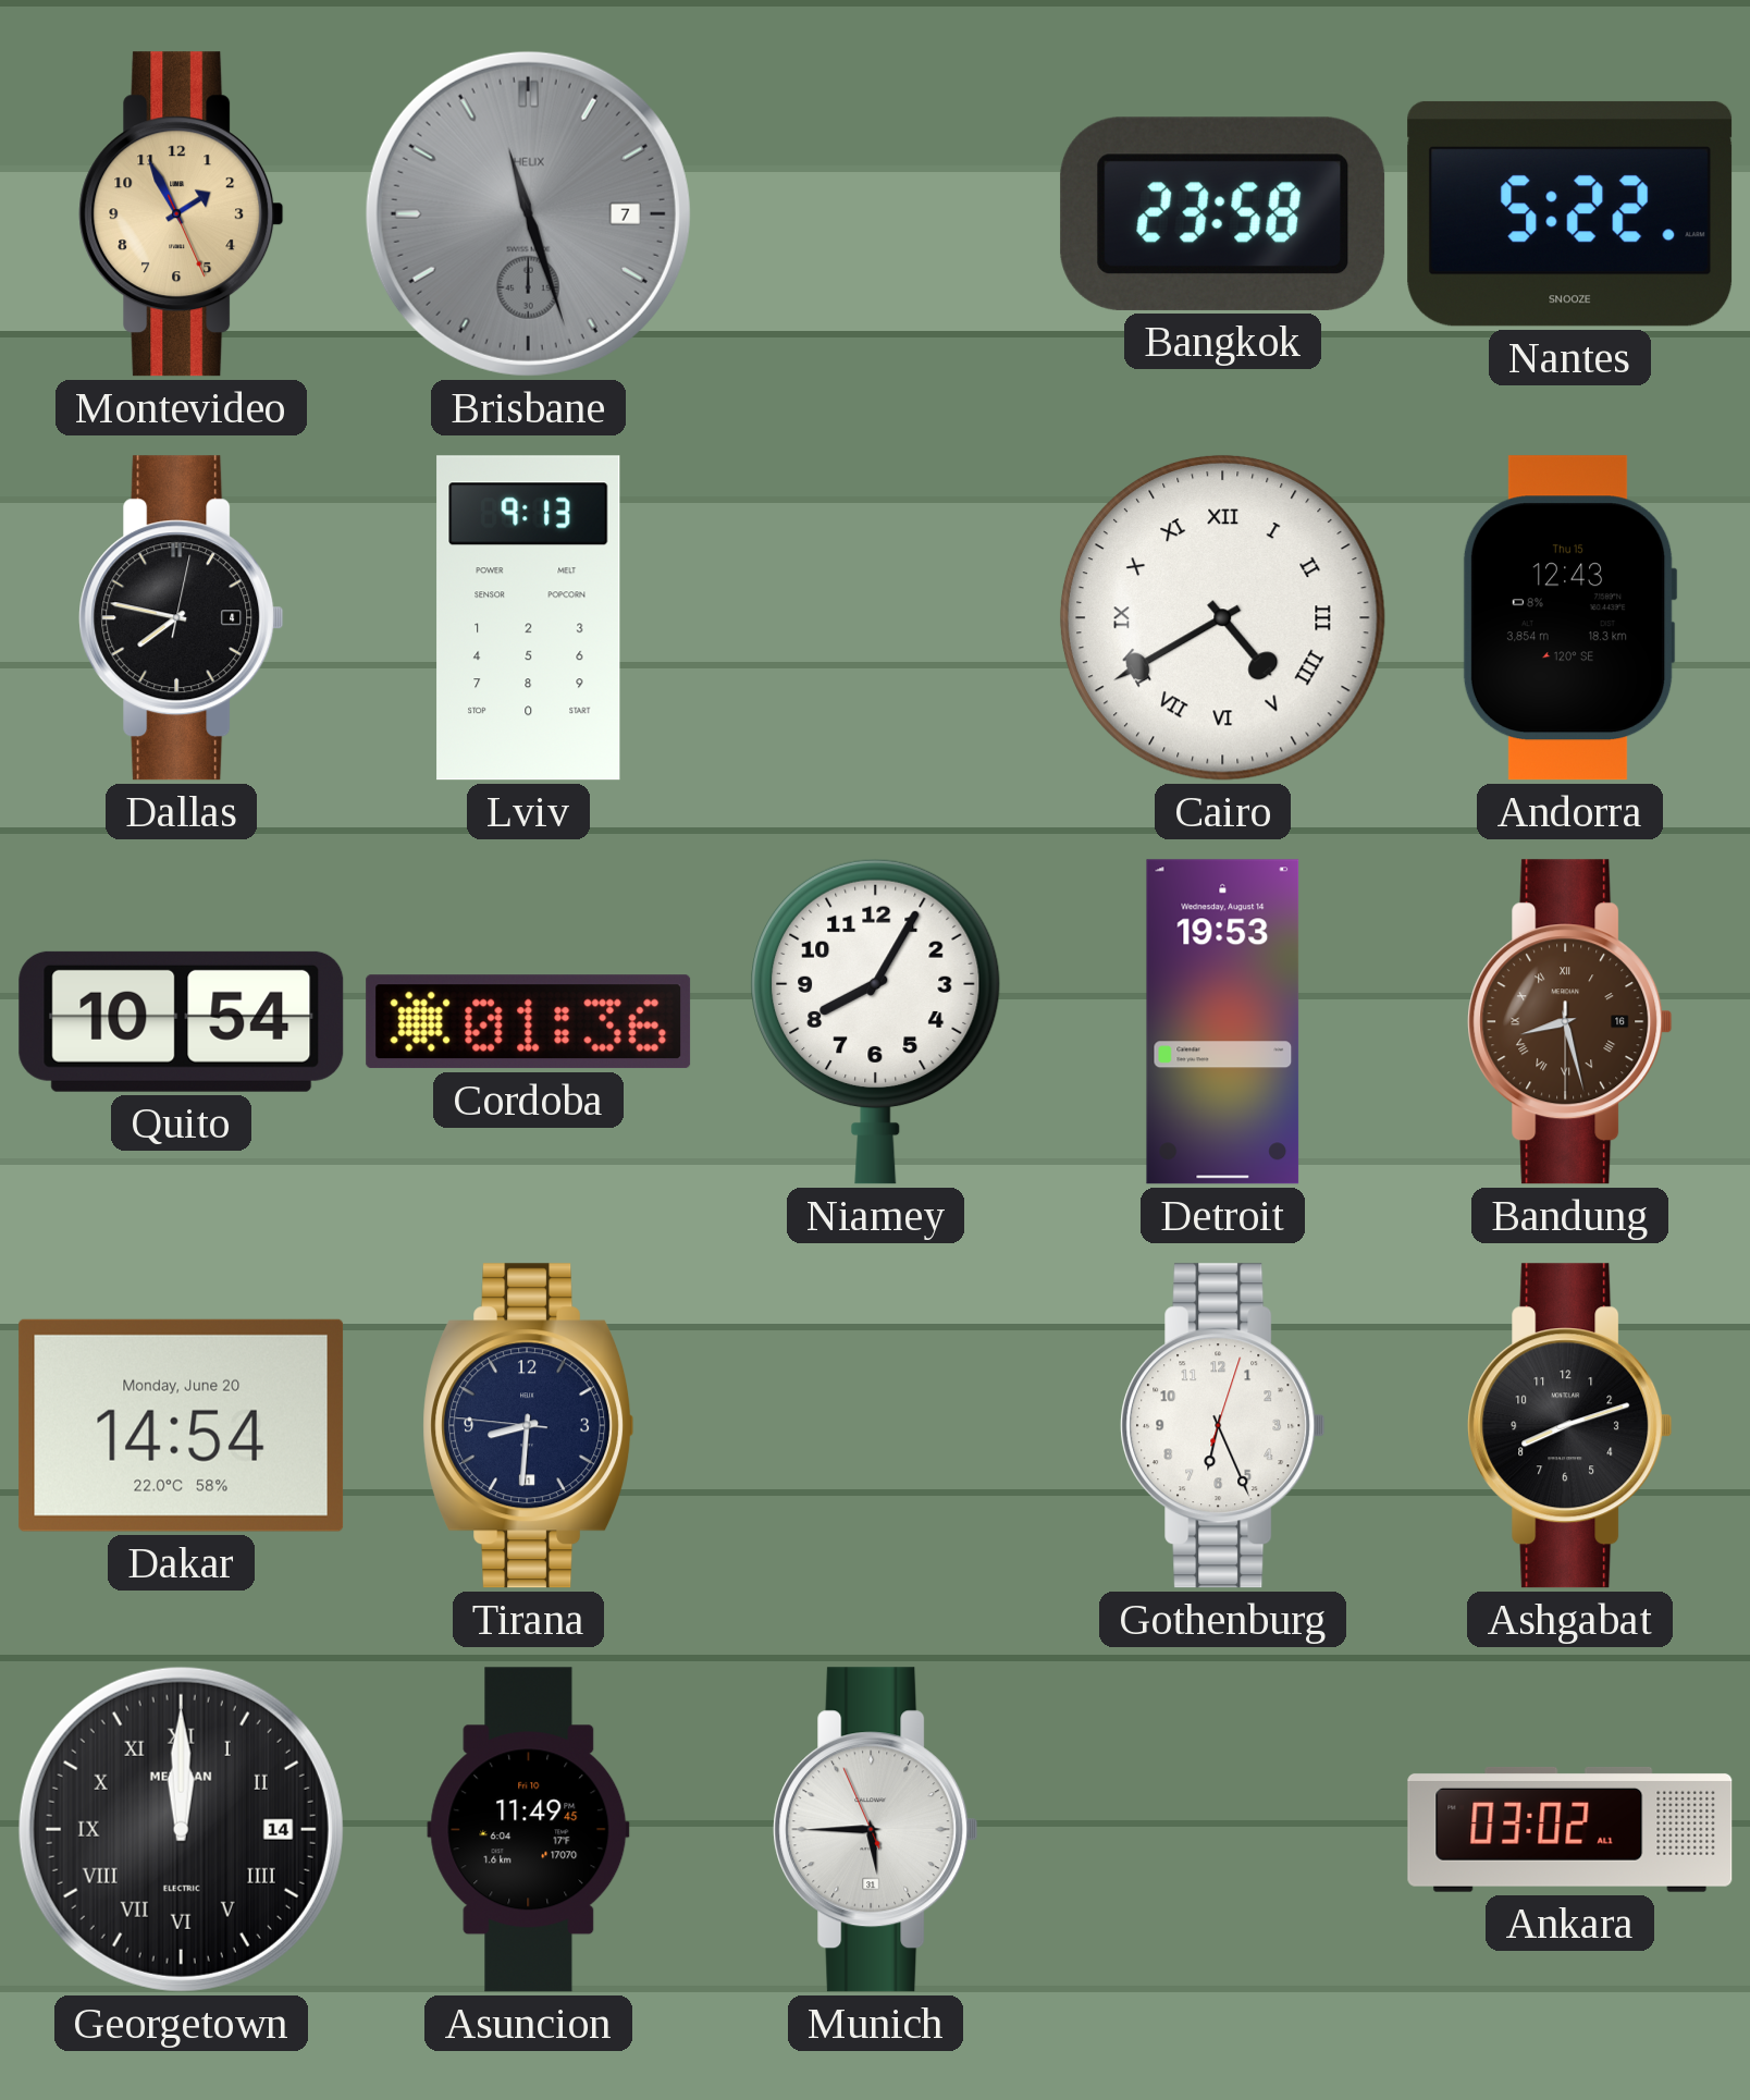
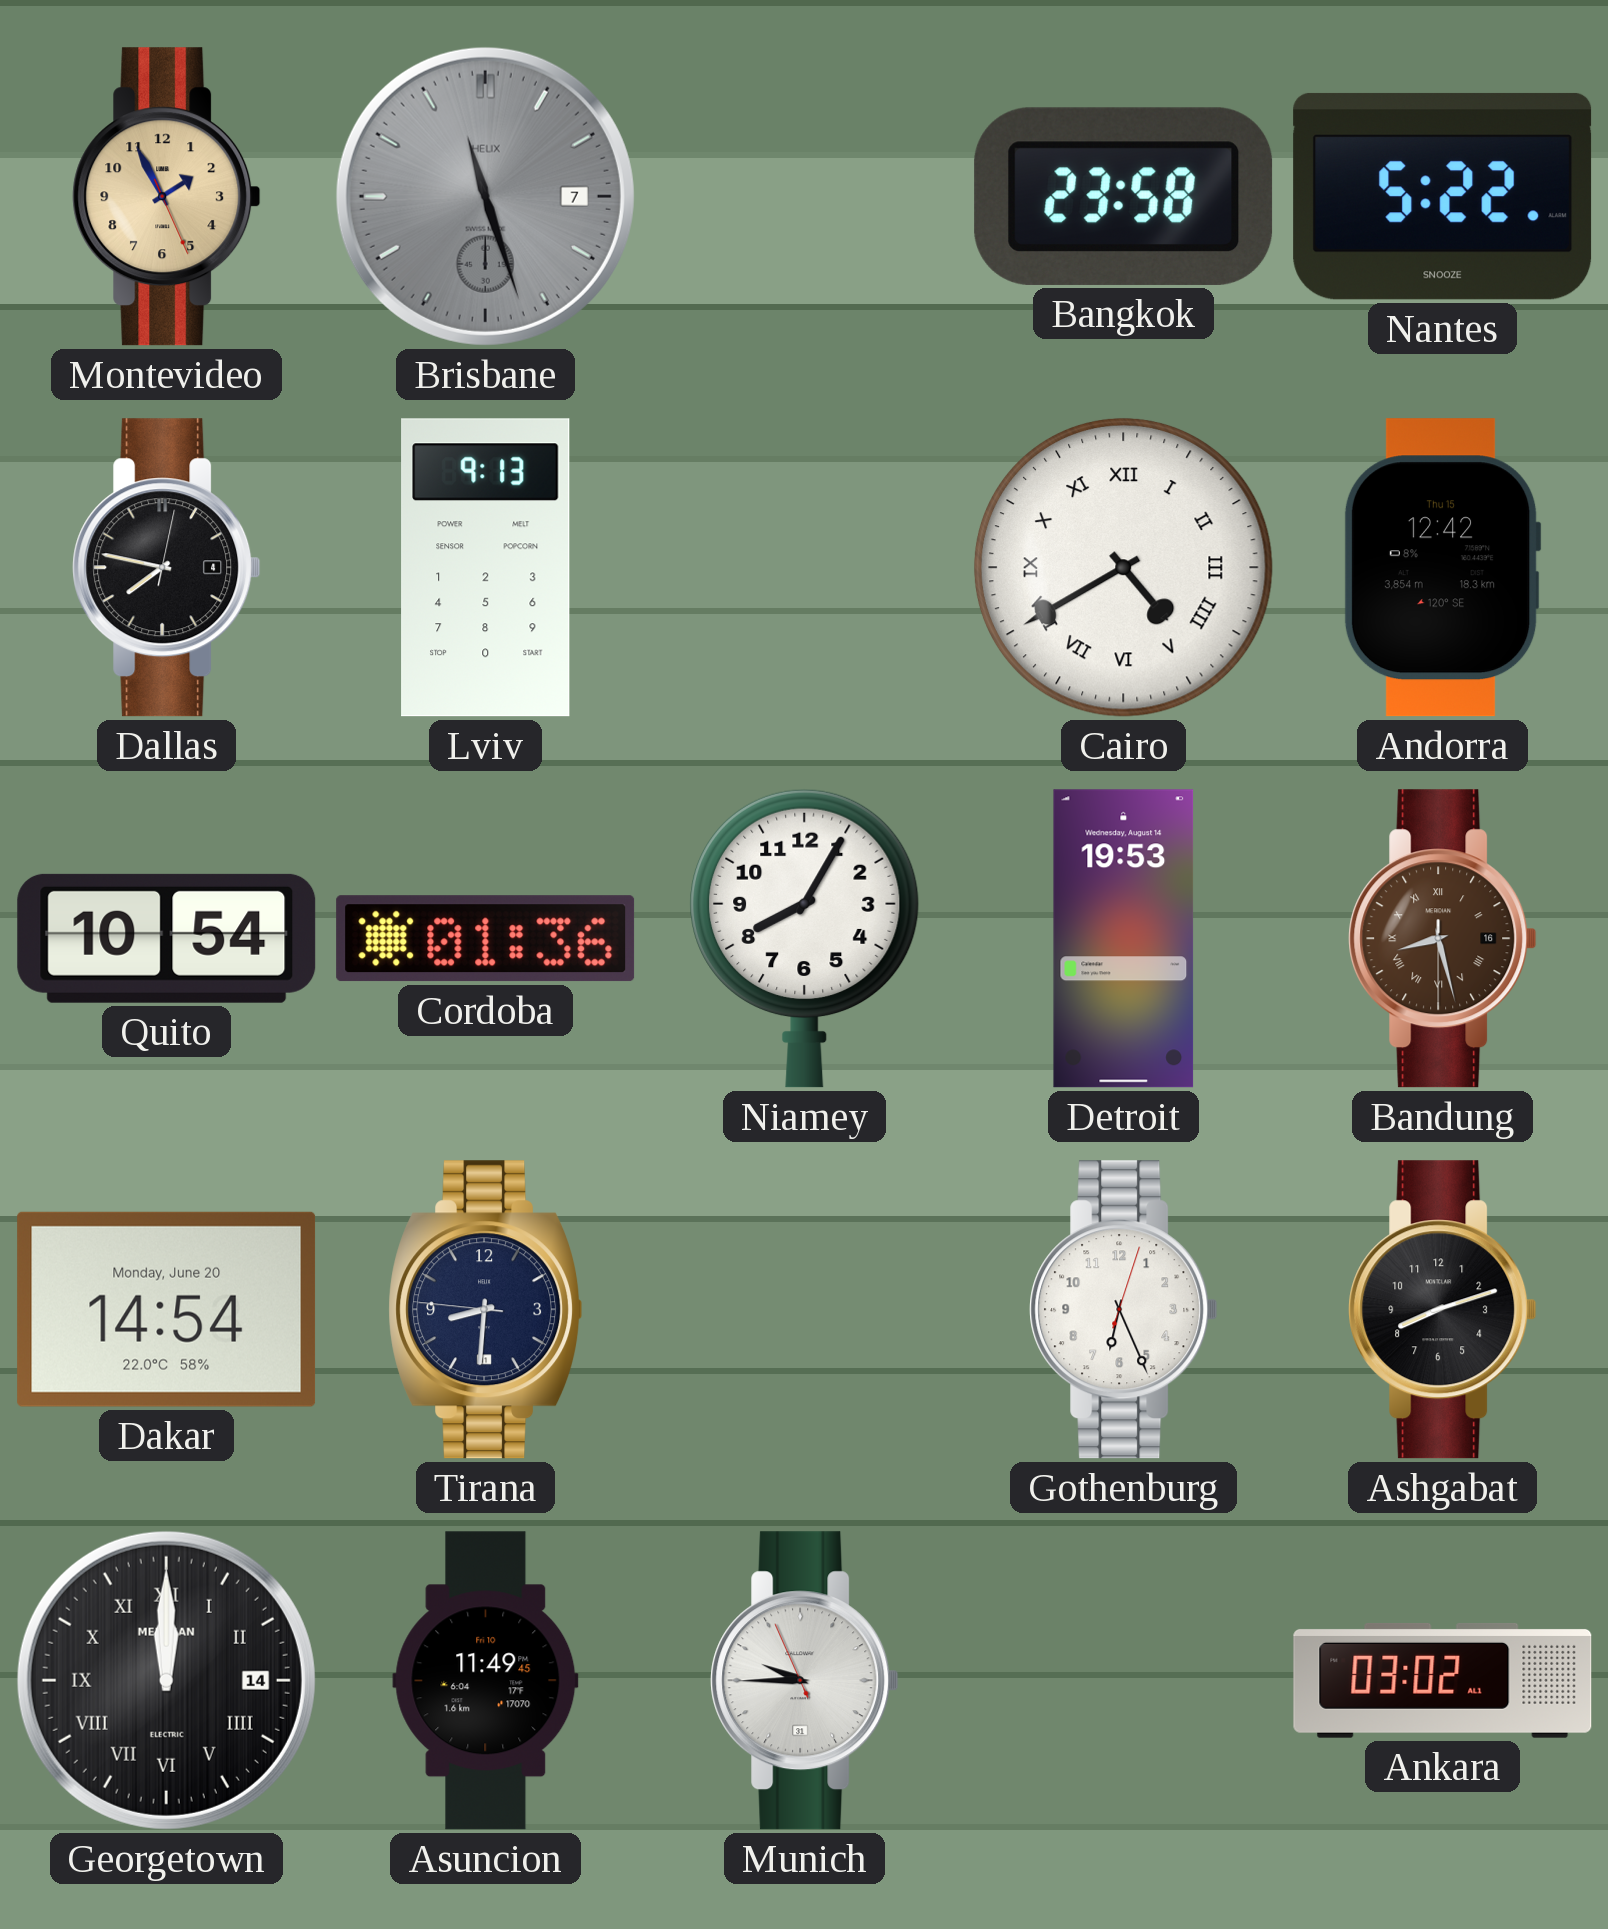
Andorra: 12:43 -> 12:42 (1442, 568)
Munich: 5:44 -> 9:44 (805, 1681)
